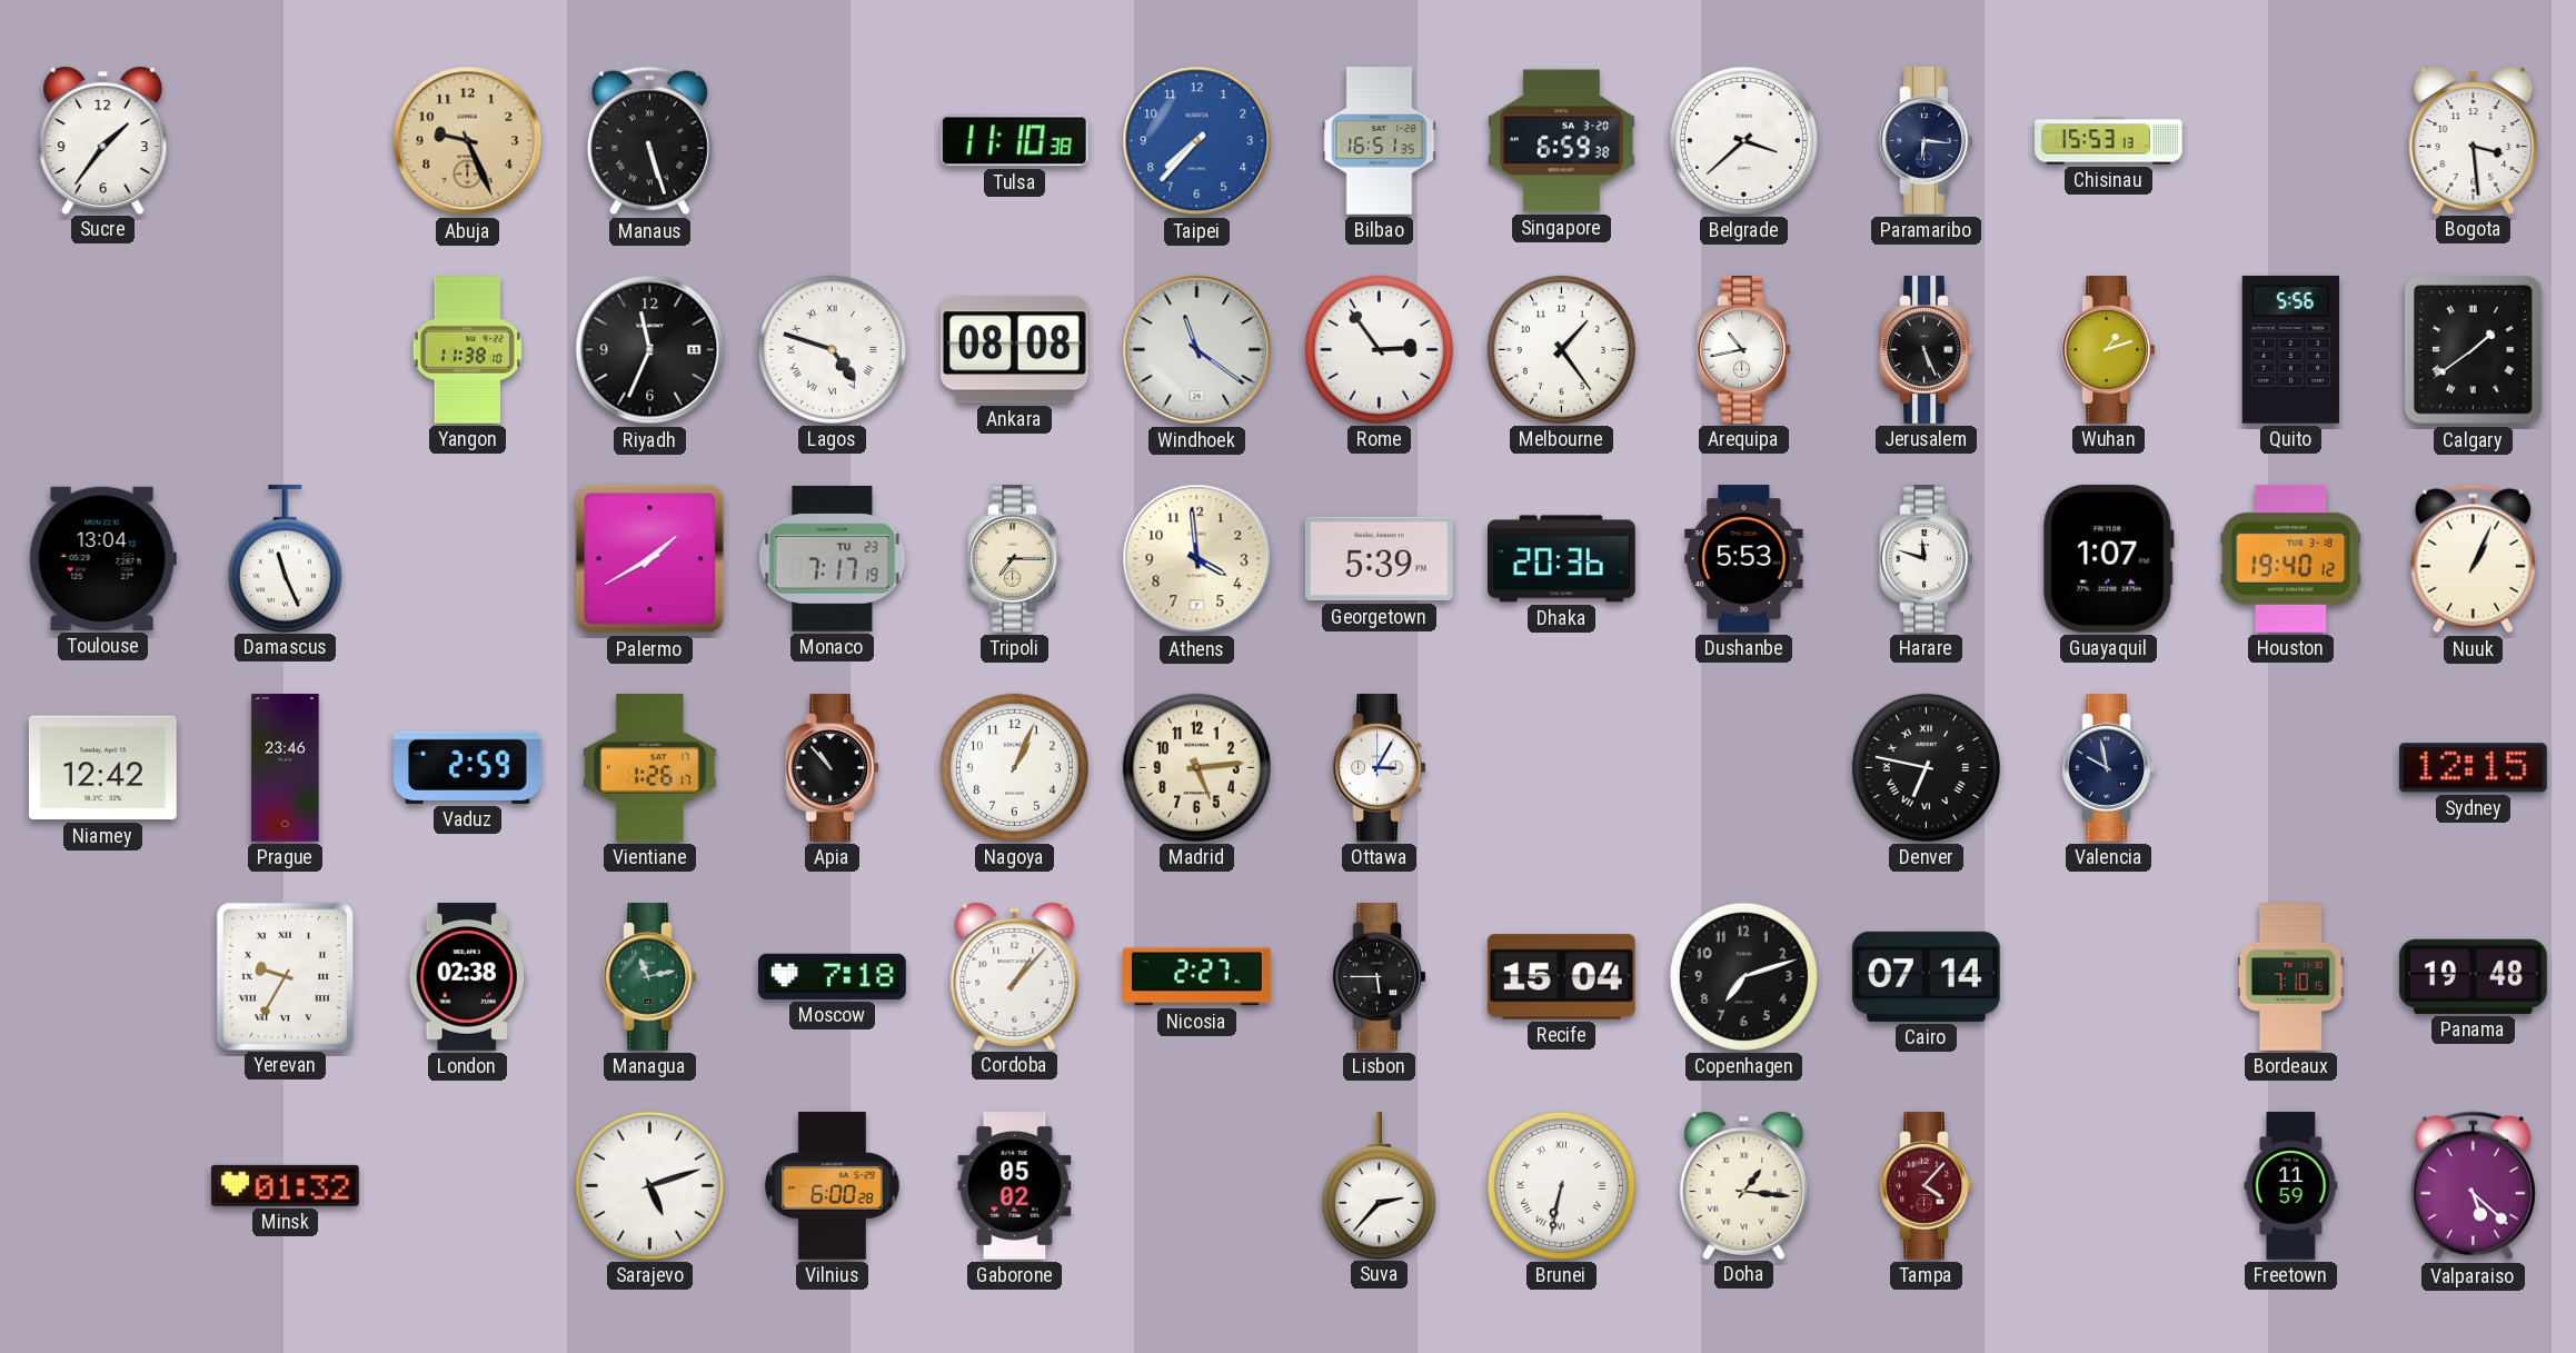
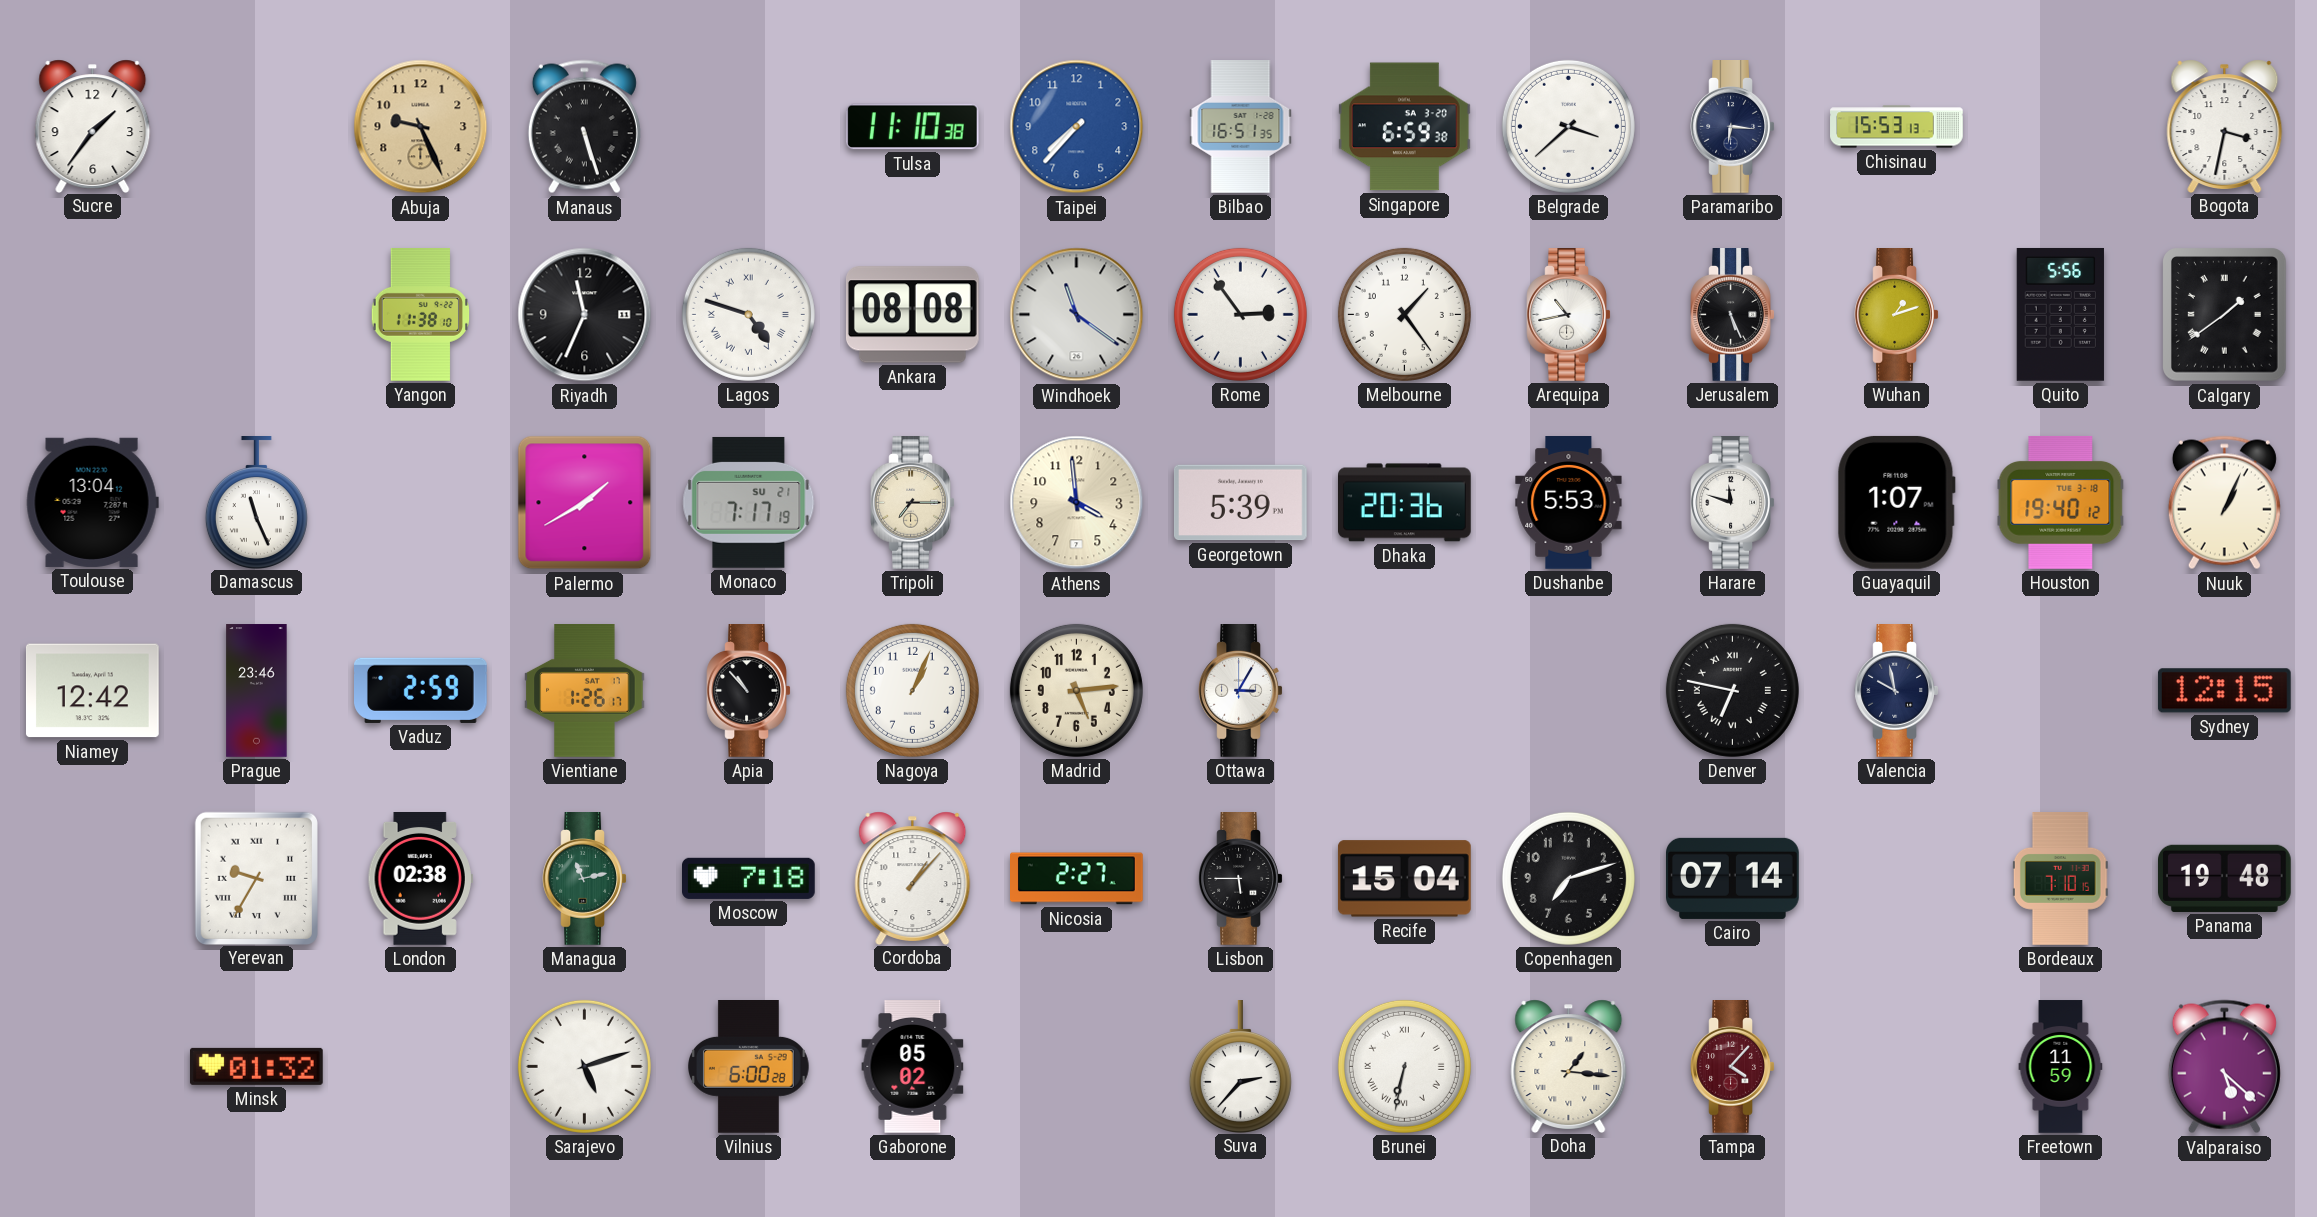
Bogota: 3:29 -> 3:32 (2225, 126)
Monaco date: TU 23 -> SU 21 (749, 502)
